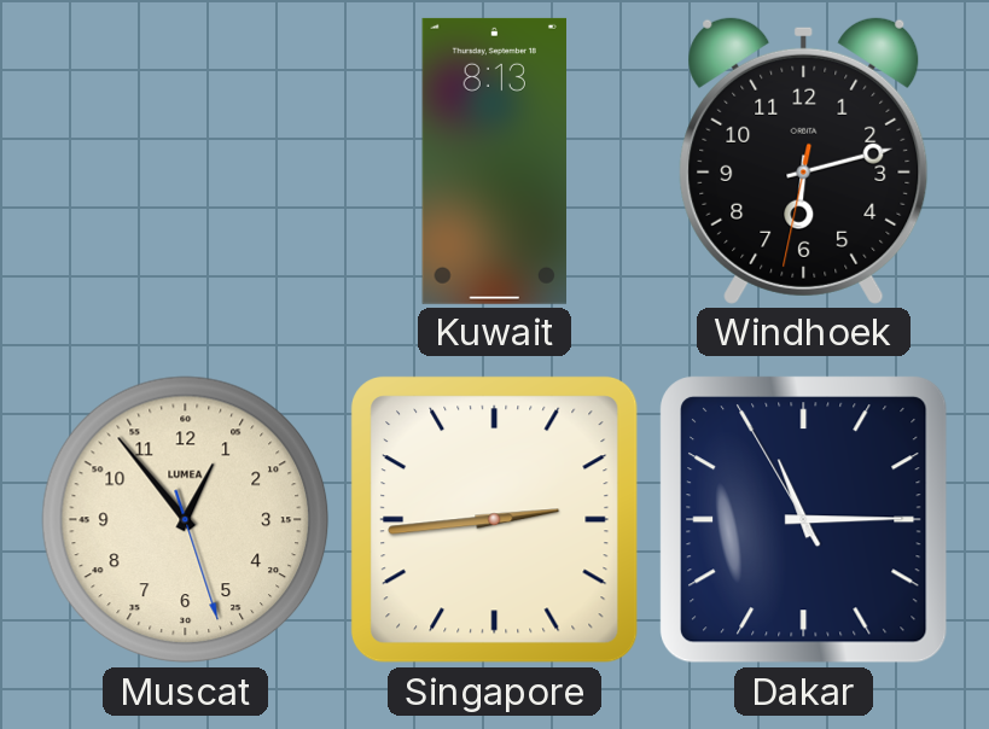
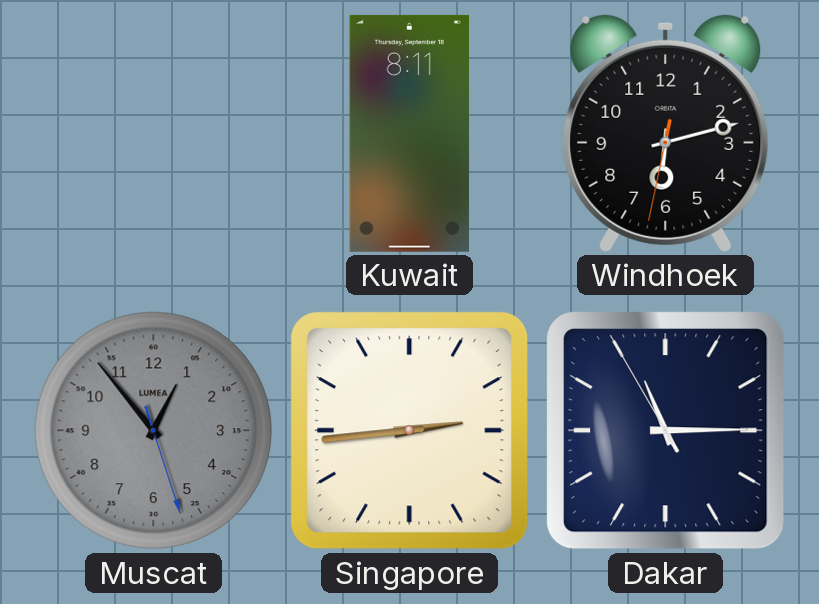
Kuwait: 8:13 -> 8:11 (409, 133)
Muscat dial: cream -> grey (154, 431)
